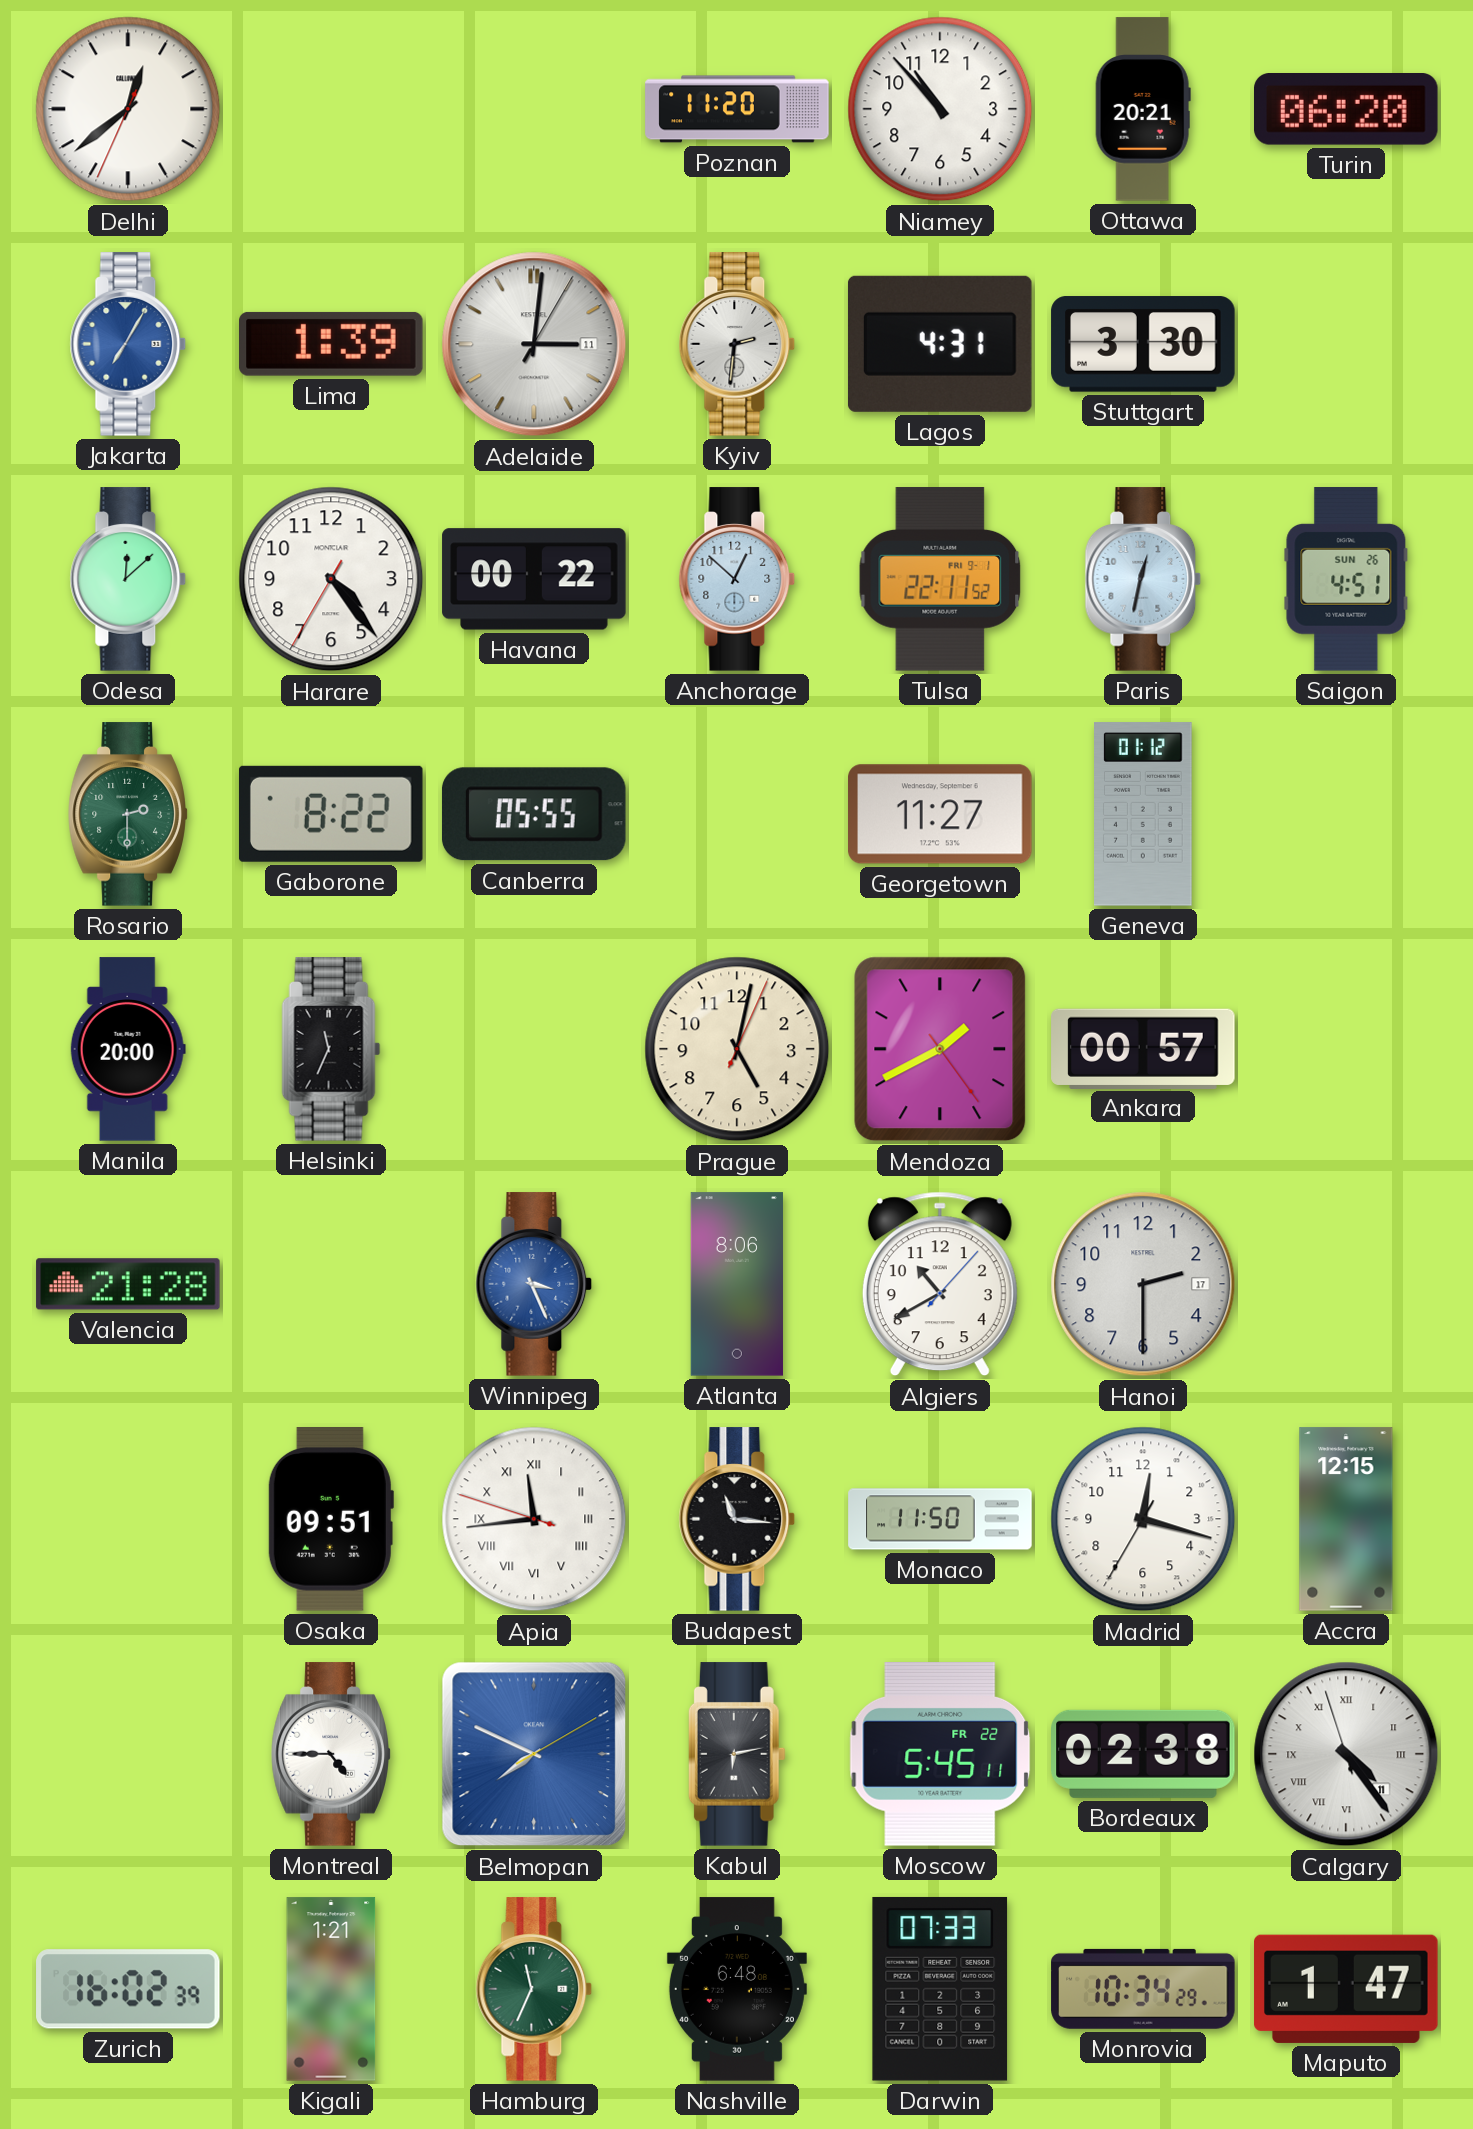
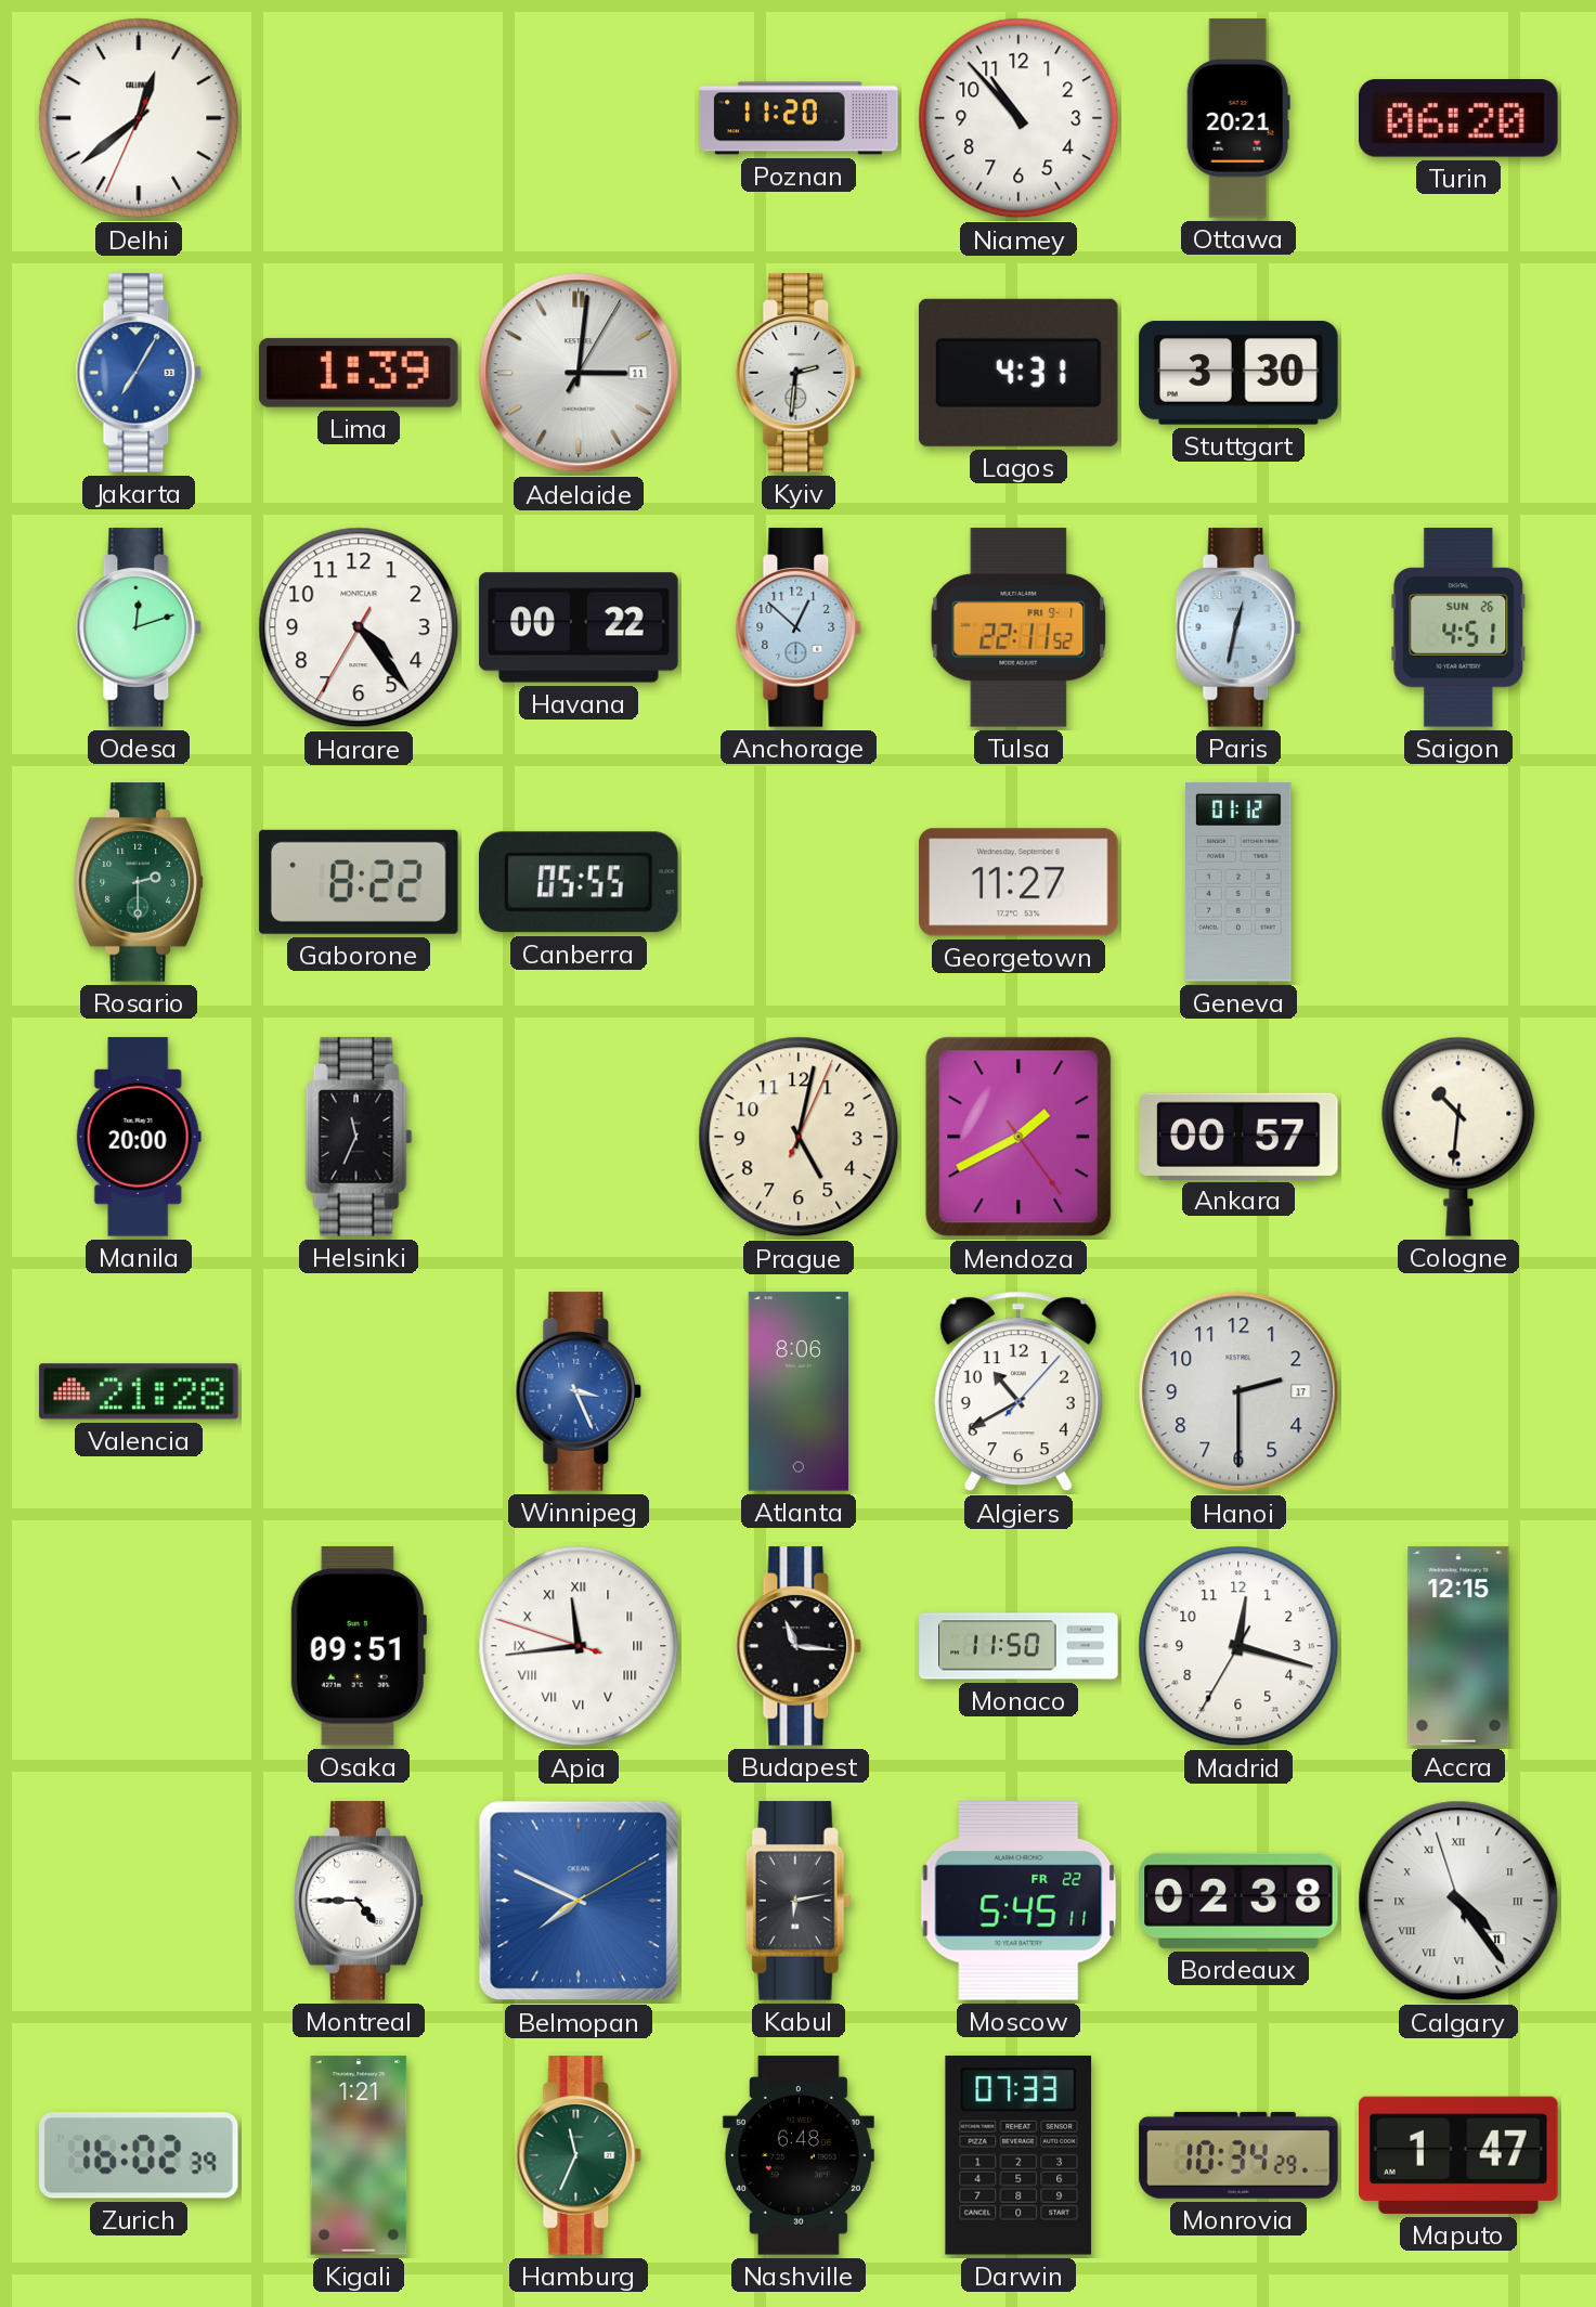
Odesa: 12:08 -> 12:12 (139, 627)
Cologne: none -> 10:31 (1458, 1137)
